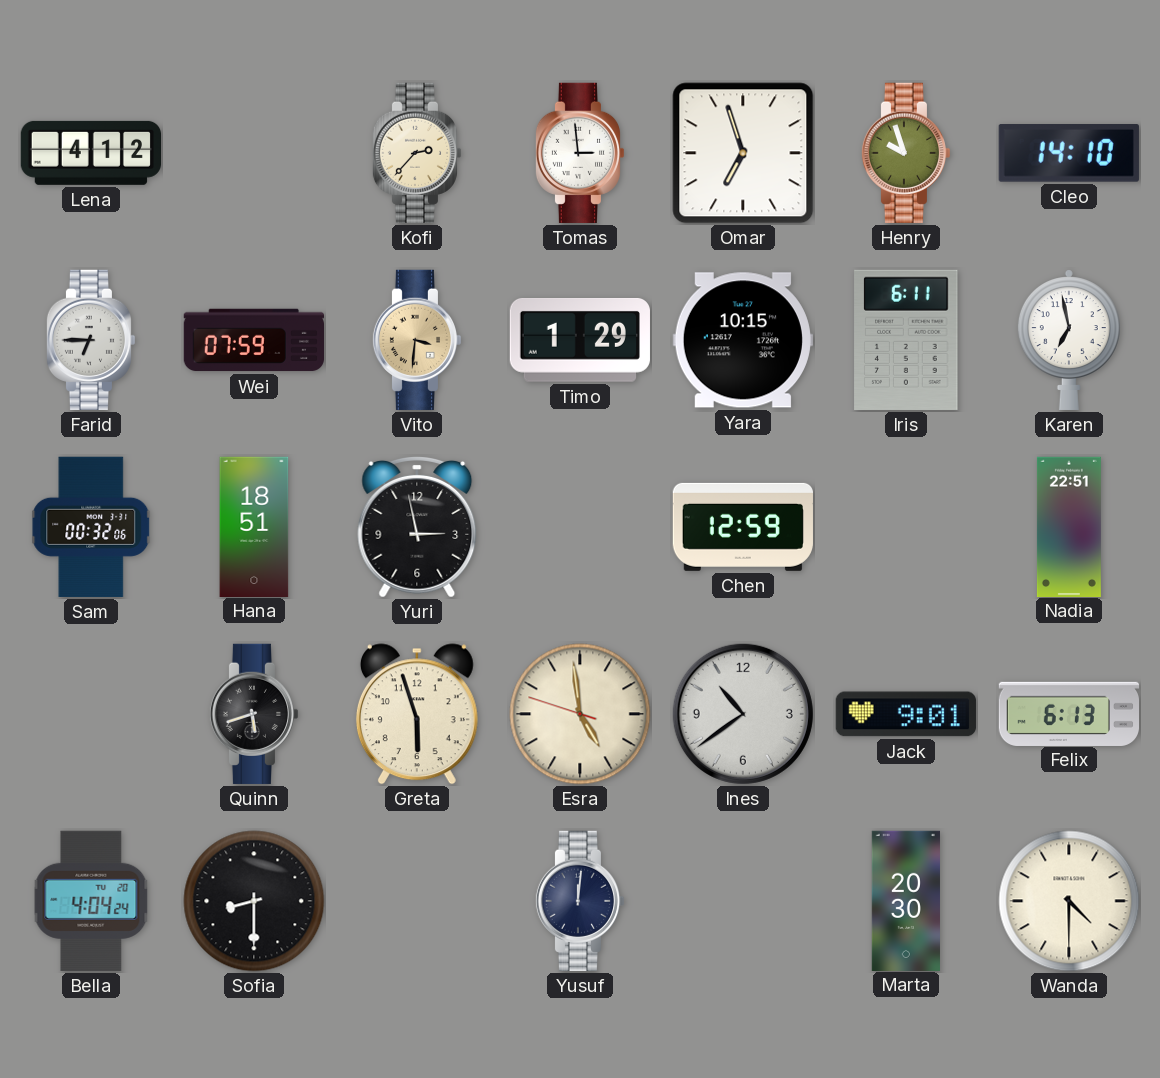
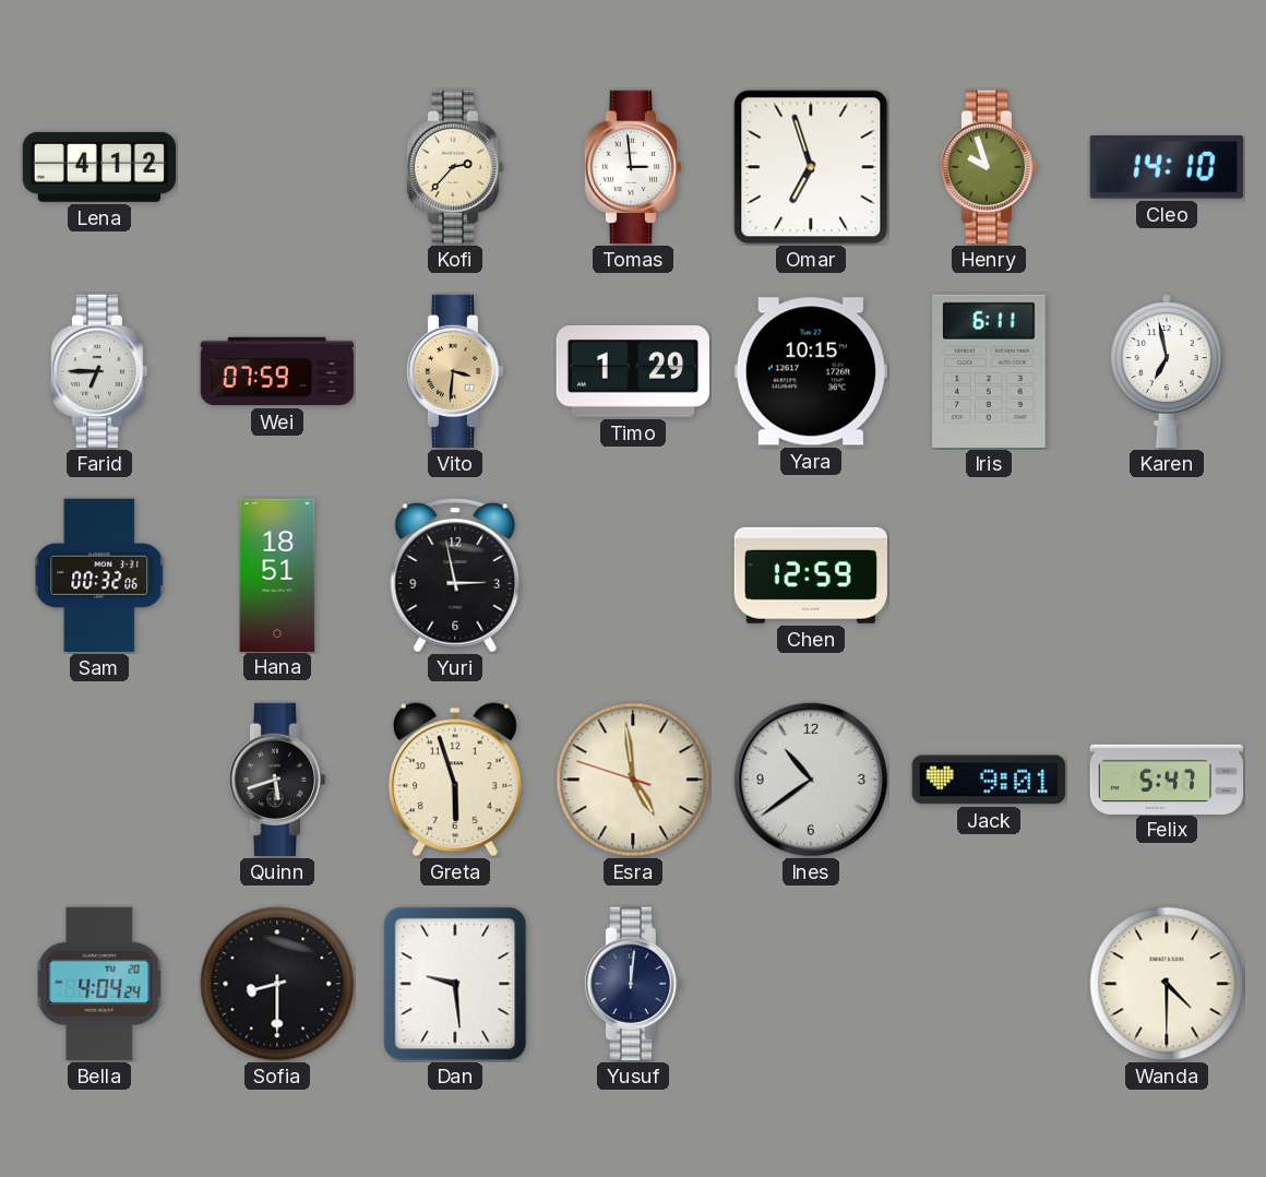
Nadia: 22:51 -> none (1069, 526)
Felix: 6:13 -> 5:47 (1167, 778)
Dan: none -> 9:29 (455, 984)
Marta: 20:30 -> none (906, 900)
